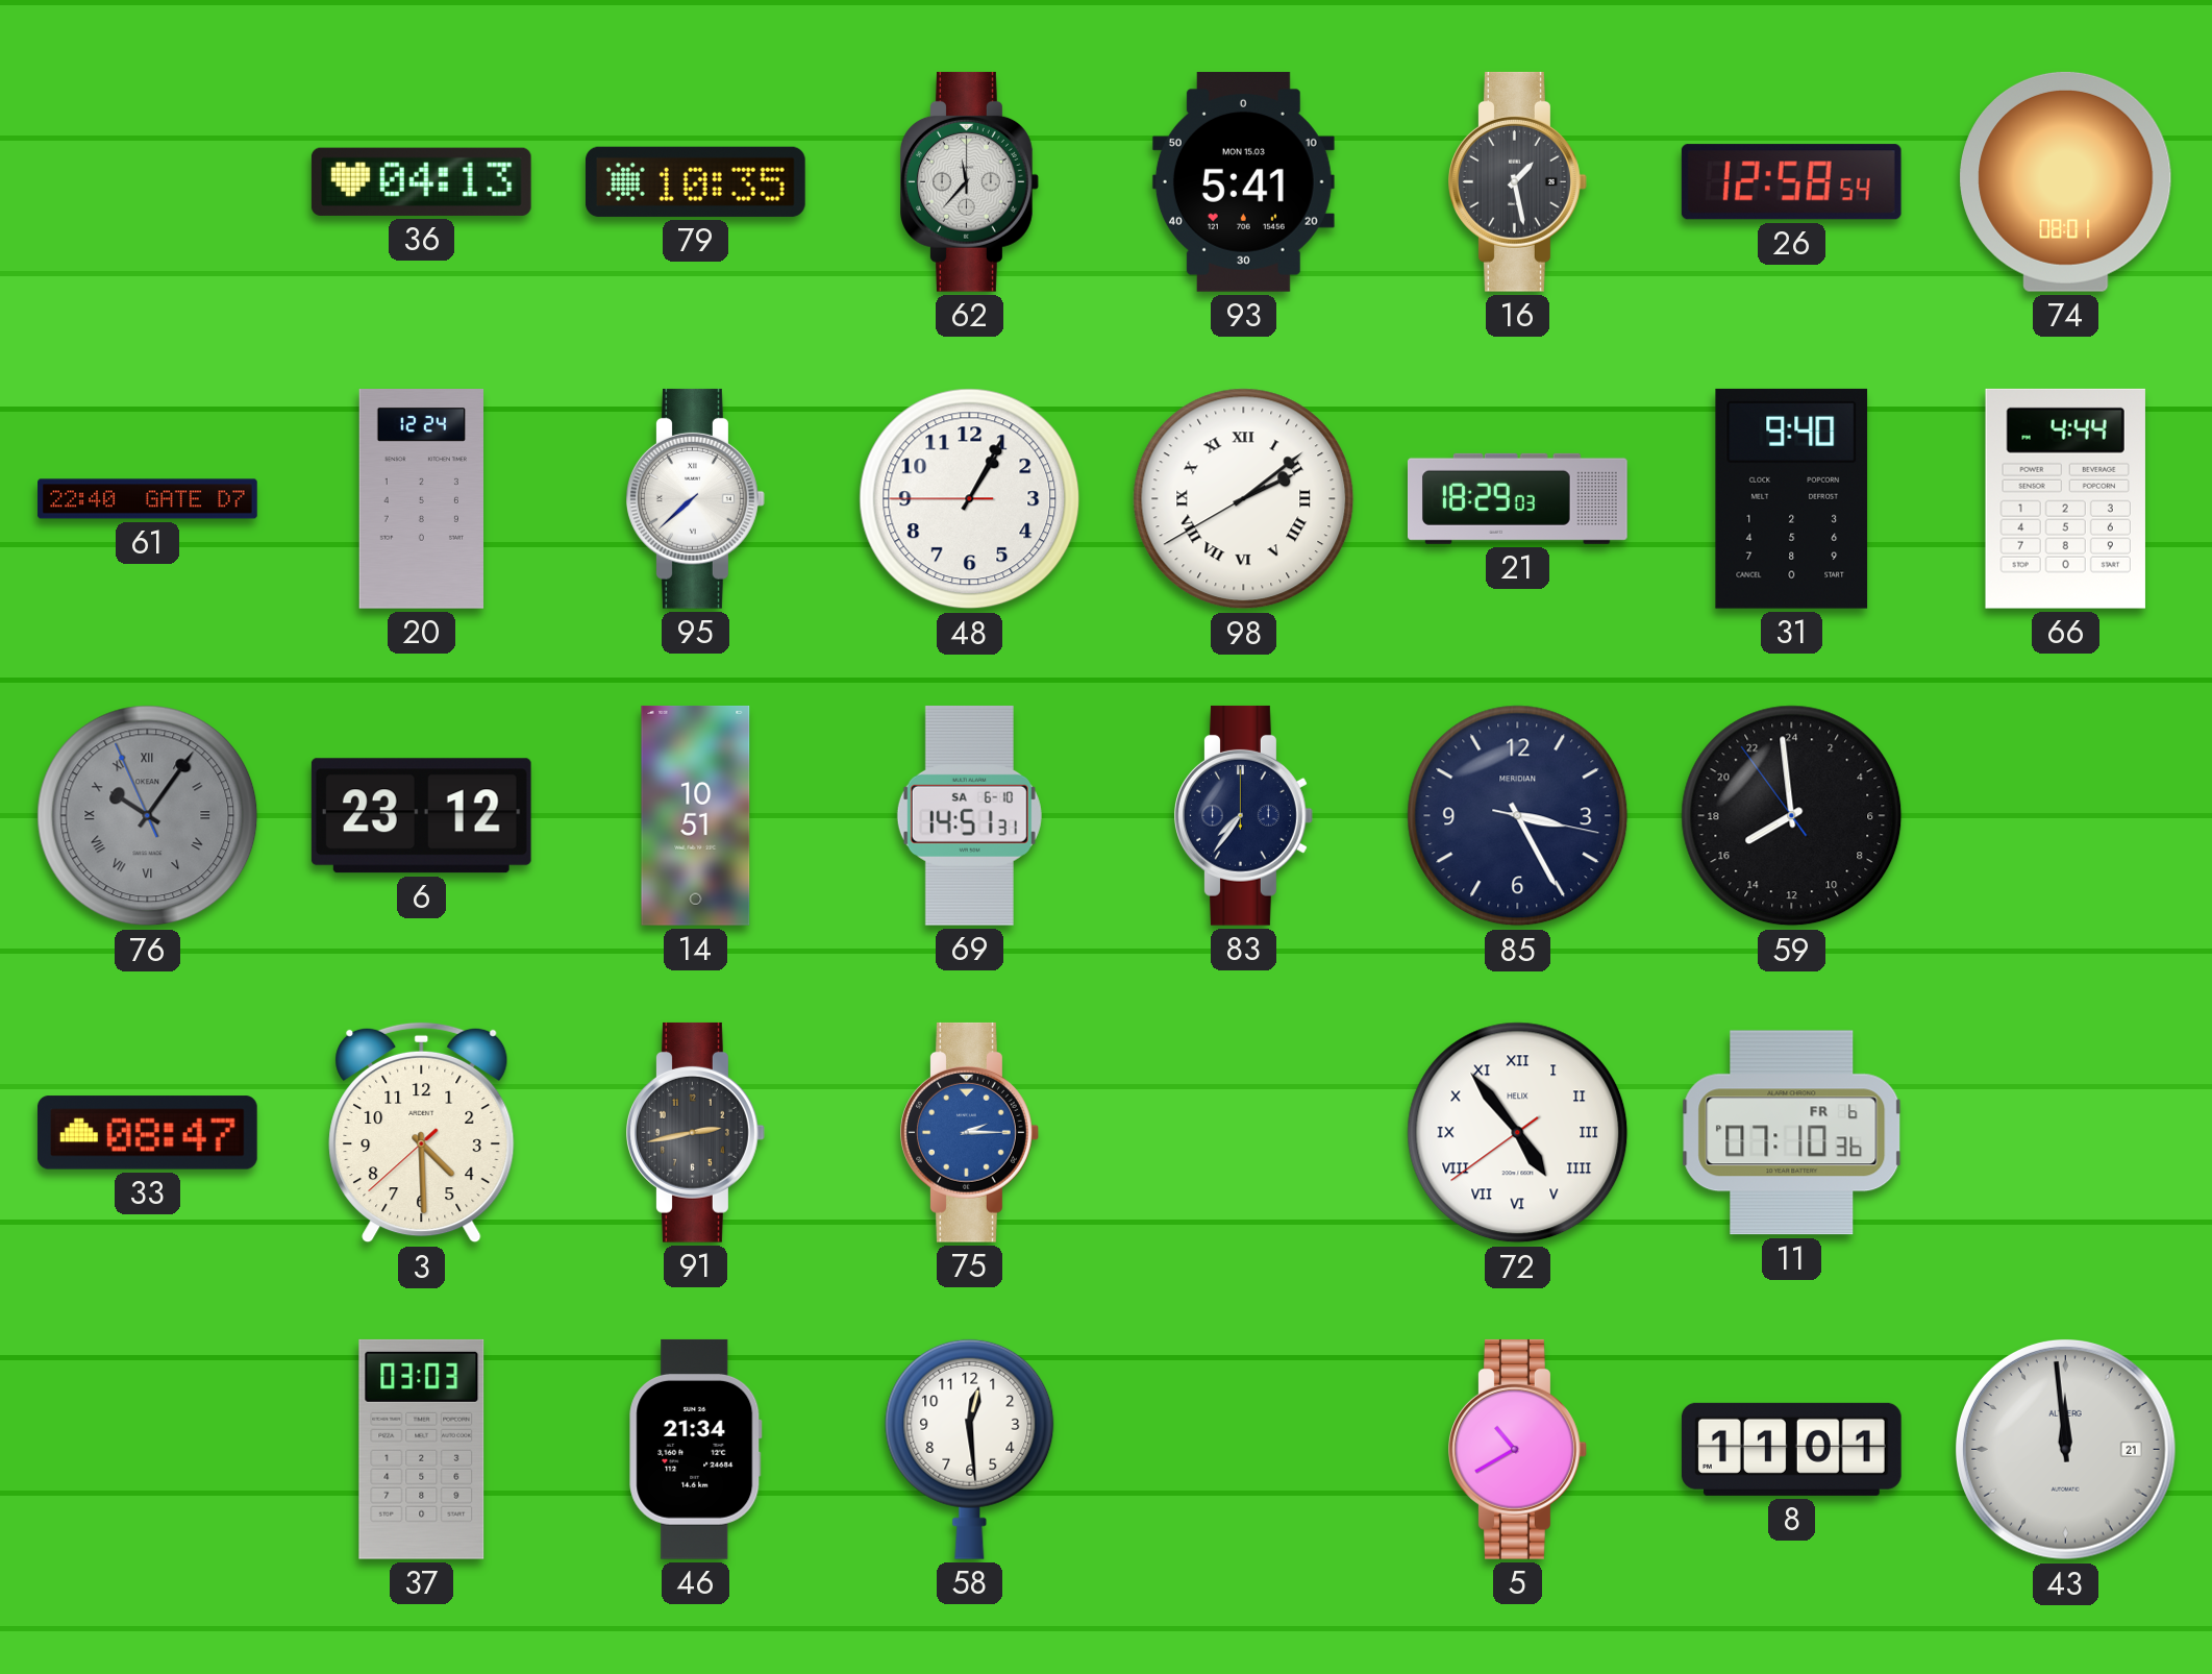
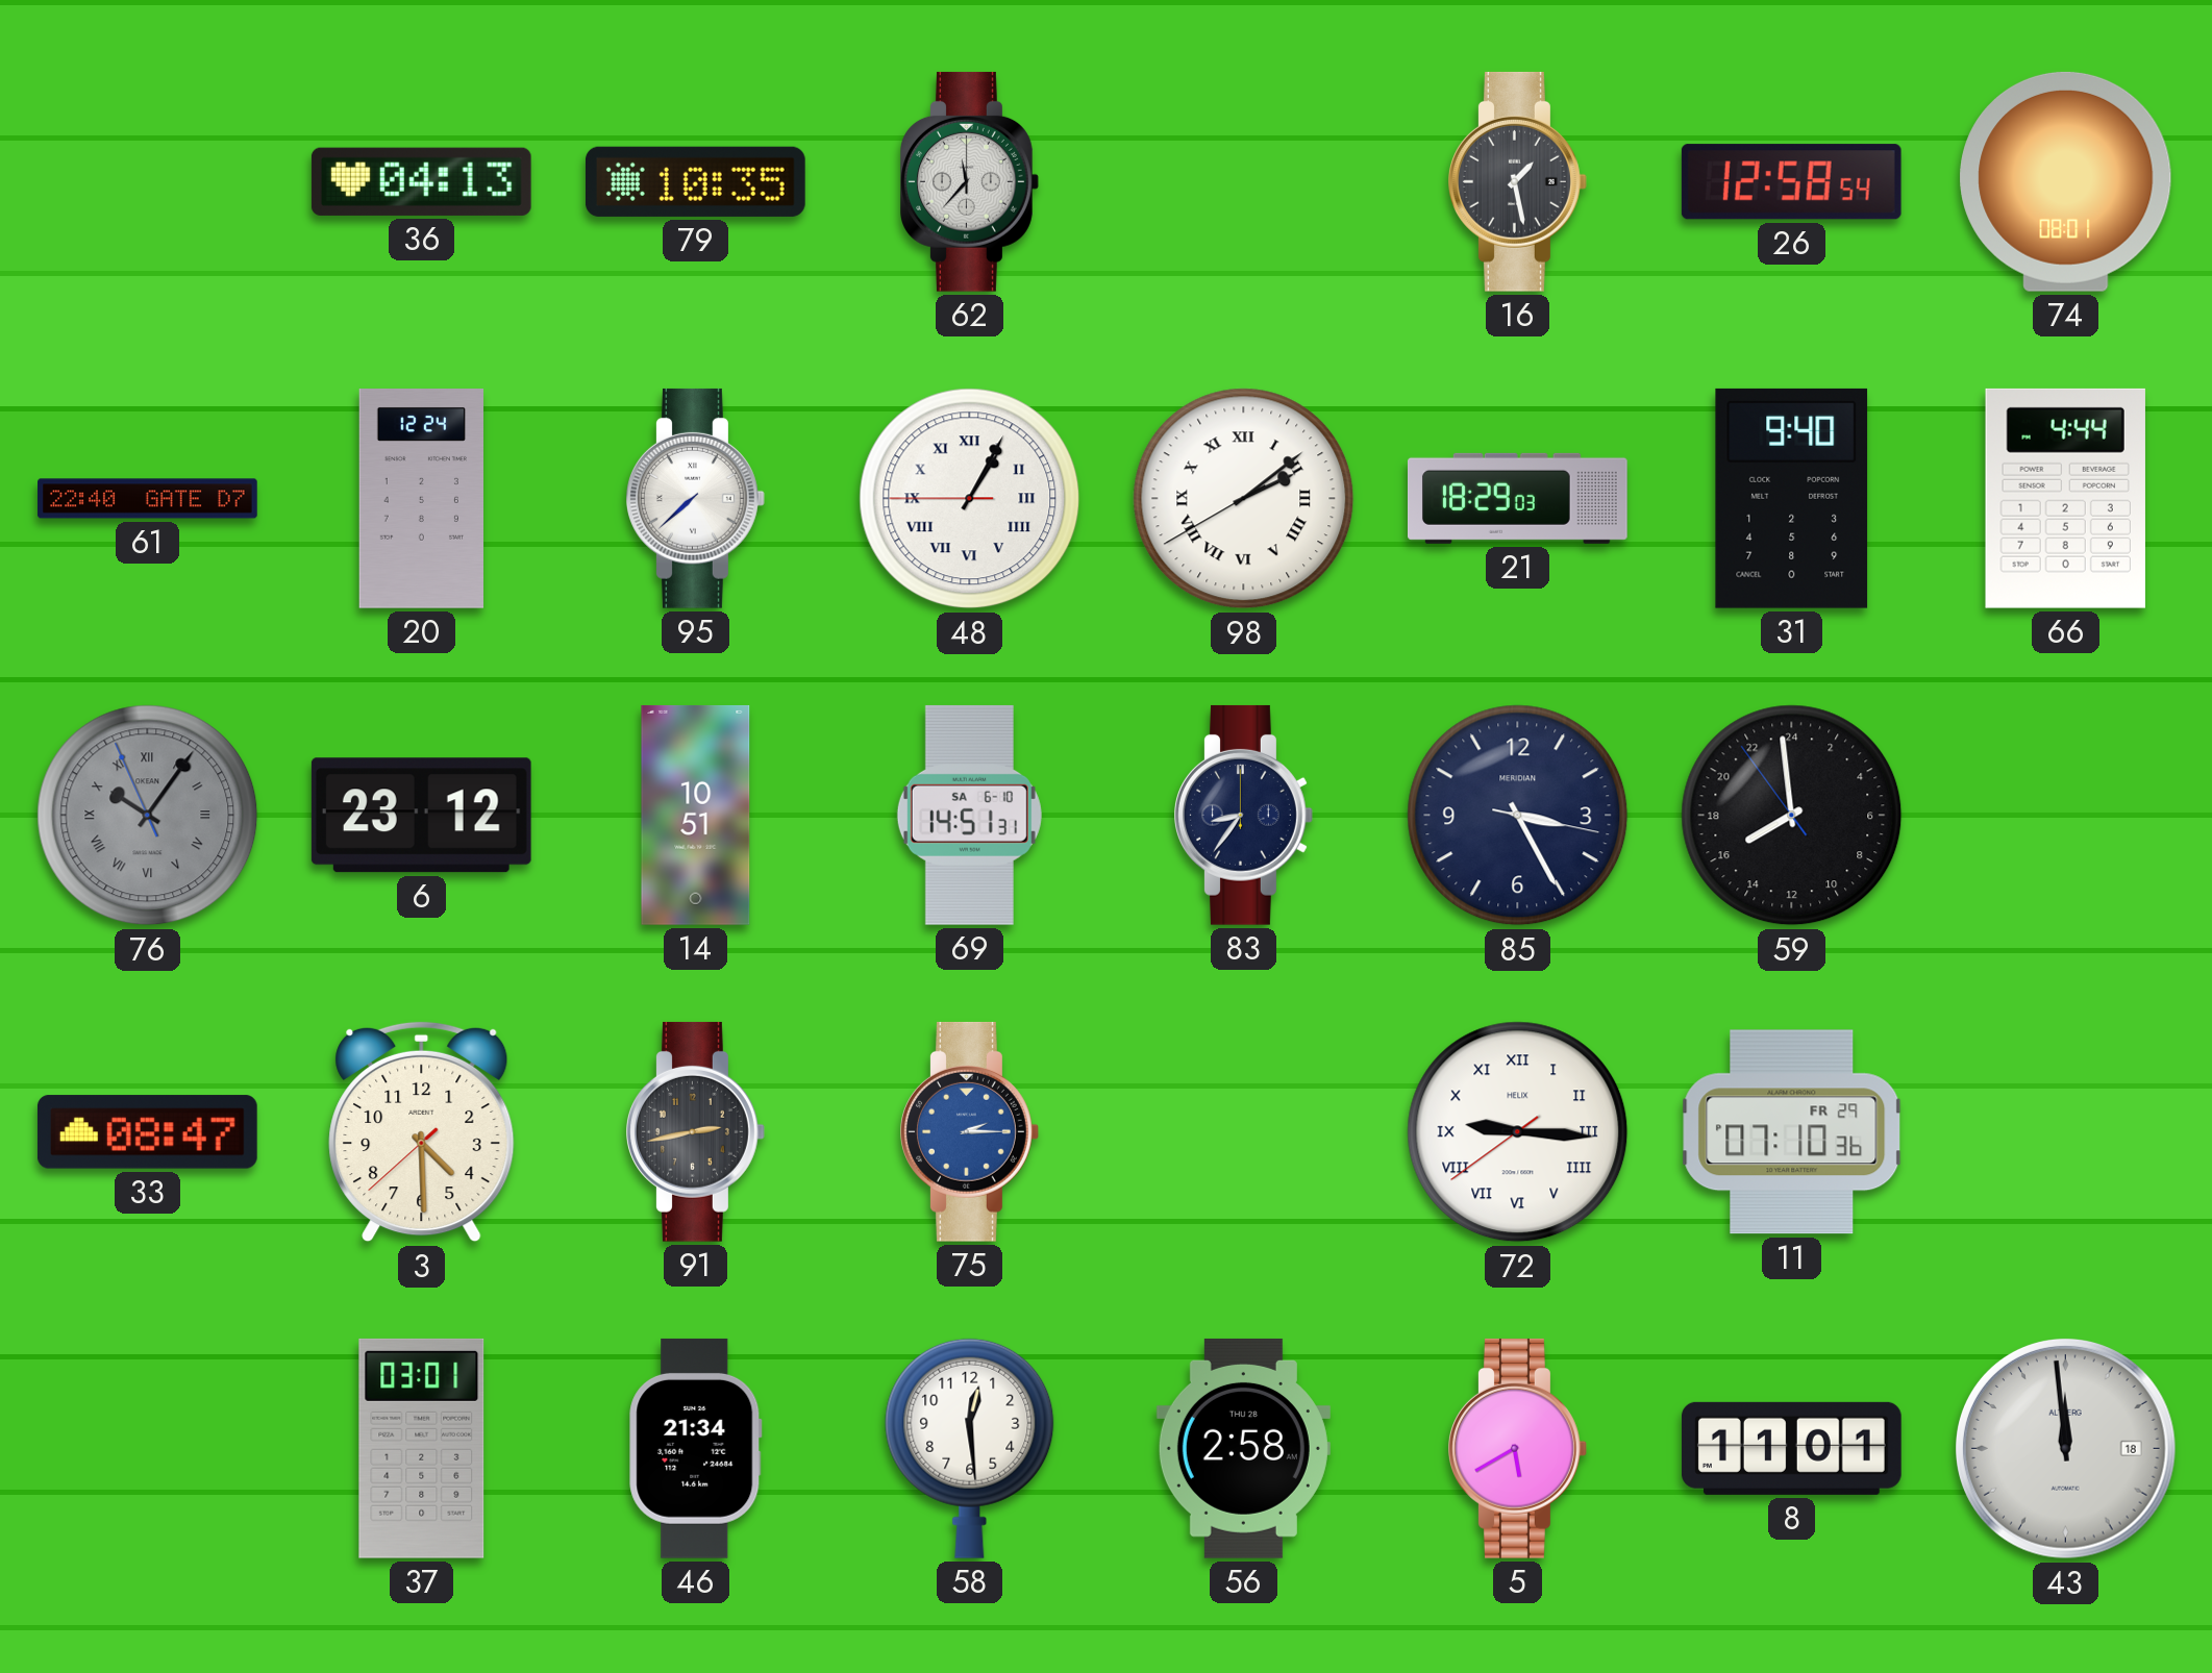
93: 5:41 -> none (1243, 181)
48 numerals: Arabic -> Roman (970, 499)
83: 7:36 -> 8:36 (1244, 815)
72: 4:53 -> 9:15 (1518, 1132)
11 date: FR 6 -> FR 29 (1792, 1132)
37: 03:03 -> 03:01 (422, 1448)
56: none -> 2:58 (1243, 1448)
5: 10:40 -> 5:40 (1518, 1448)
43 date: 21 -> 18 (2066, 1449)
